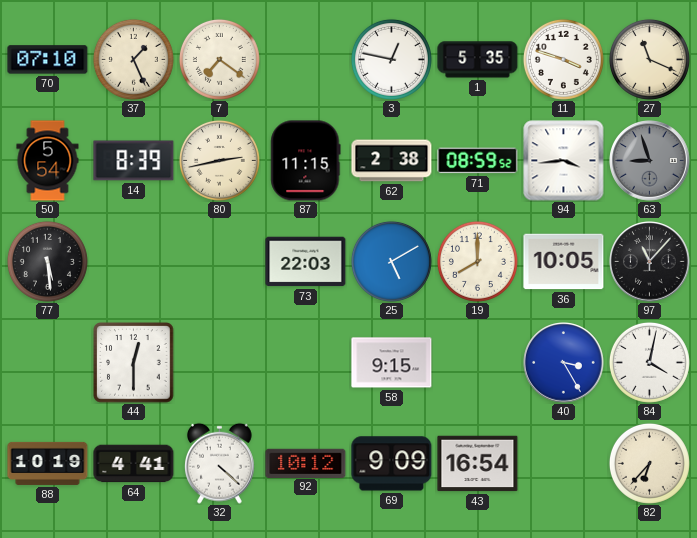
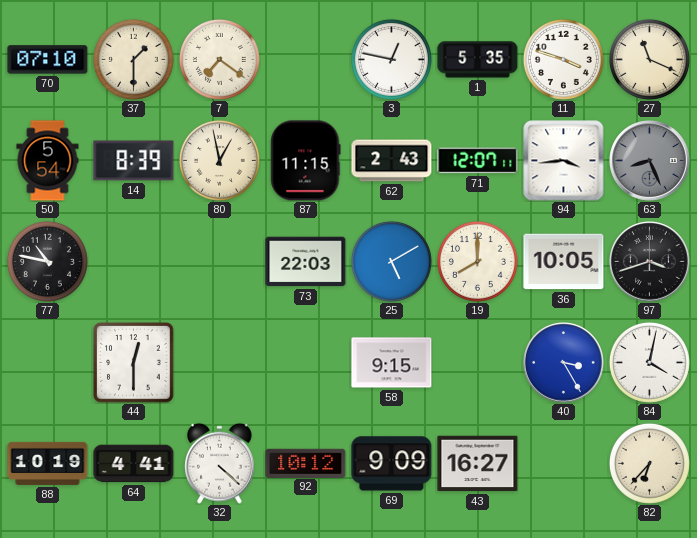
37: 1:26 -> 1:30 (133, 59)
80: 2:43 -> 12:58 (219, 160)
62: 2:38 -> 2:43 (392, 161)
71: 08:59 -> 12:07 (478, 161)
63: 8:57 -> 8:26 (650, 161)
77: 5:29 -> 10:47 (47, 261)
97: 11:07 -> 3:42 (650, 262)
43: 16:54 -> 16:27 (478, 464)
